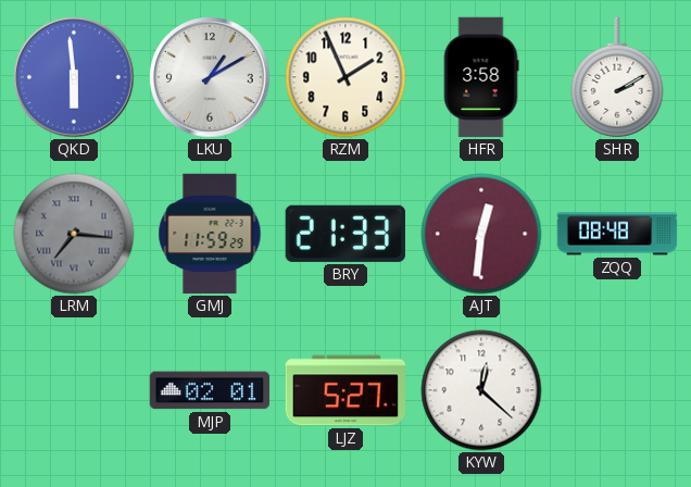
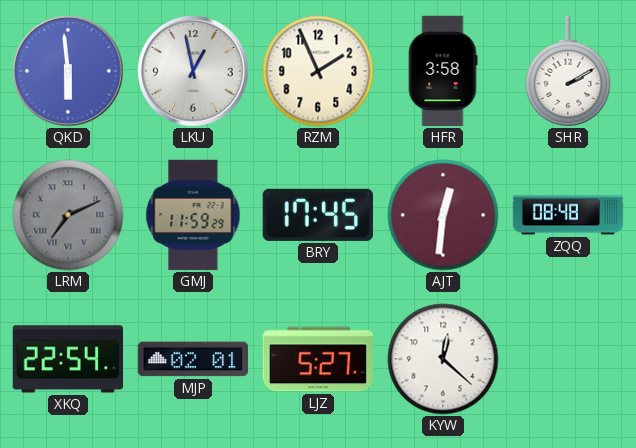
LKU: 1:10 -> 12:58 (193, 71)
LRM: 7:16 -> 7:11 (68, 215)
BRY: 21:33 -> 17:45 (318, 215)
XKQ: none -> 22:54 (67, 359)
